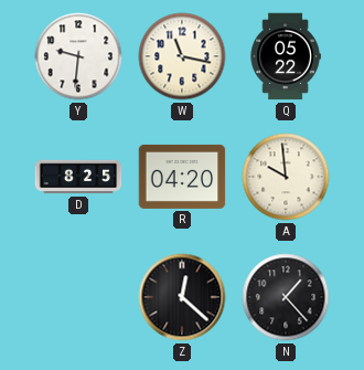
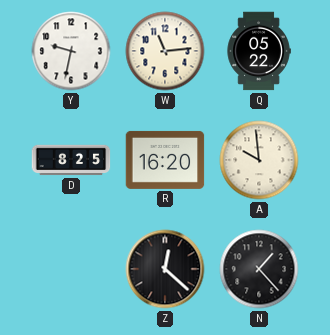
Y: 9:31 -> 9:32 (71, 51)
W: 11:17 -> 11:14 (165, 51)
R: 04:20 -> 16:20 (165, 160)
